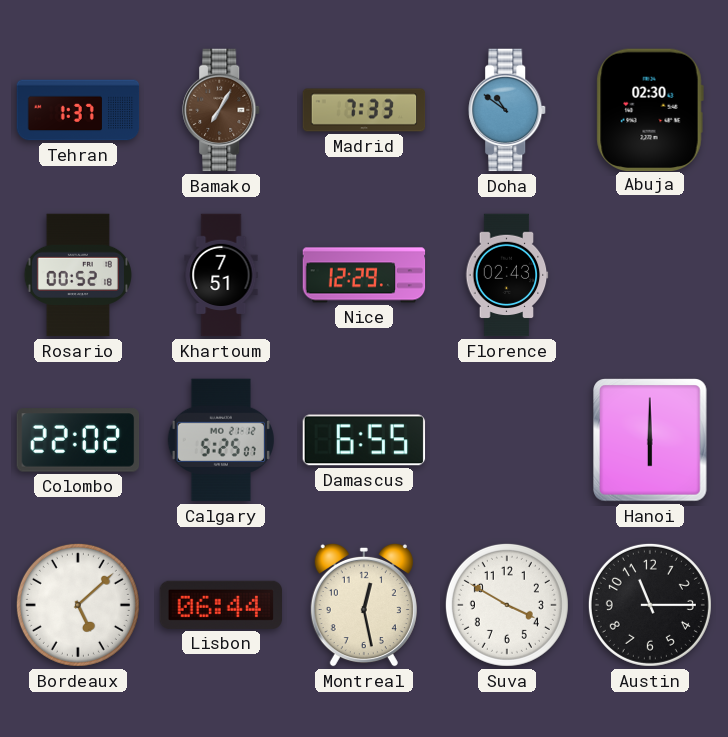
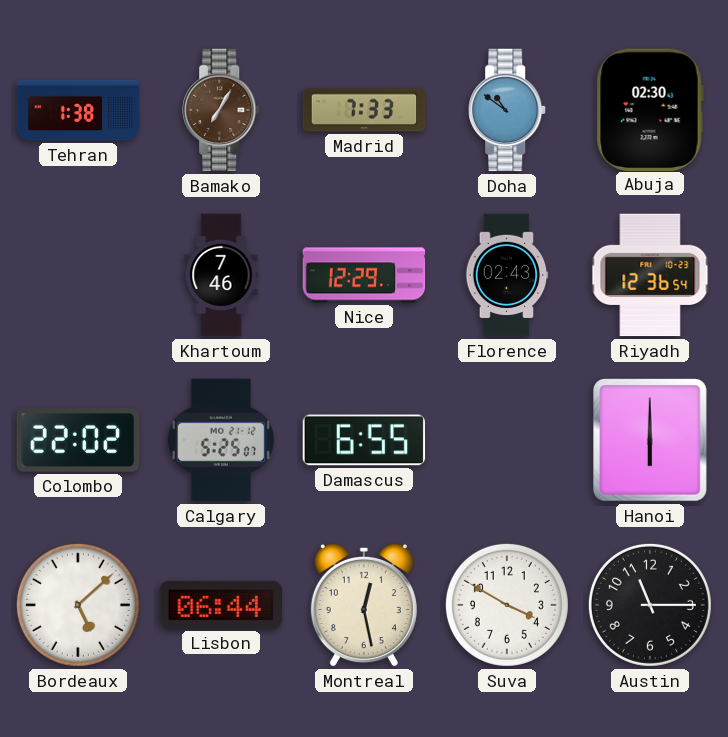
Tehran: 1:37 -> 1:38 (78, 110)
Rosario: 00:52 -> none (78, 275)
Khartoum: 7:51 -> 7:46 (221, 275)
Riyadh: none -> 12:36 (650, 275)
